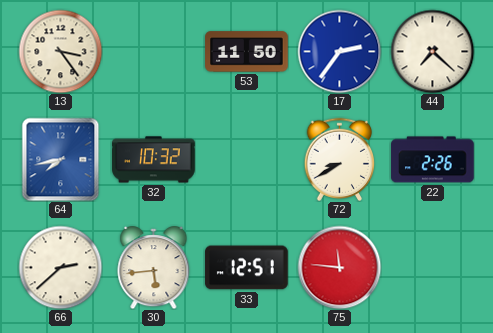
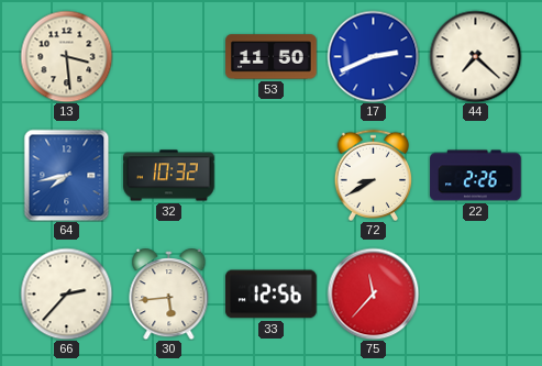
13: 3:24 -> 3:29 (66, 56)
17: 2:36 -> 2:41 (373, 56)
66: 2:38 -> 2:37 (66, 293)
33: 12:51 -> 12:56 (272, 295)
75: 11:46 -> 11:37 (373, 293)
